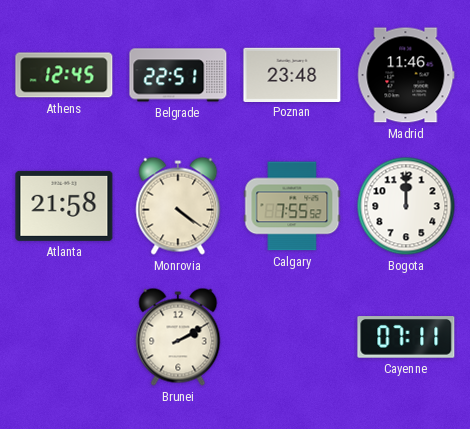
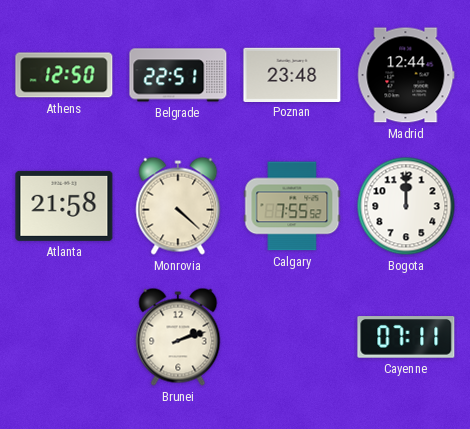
Athens: 12:45 -> 12:50 (64, 75)
Madrid: 11:46 -> 12:44 (406, 75)
Monrovia: 4:21 -> 4:22 (178, 206)
Brunei: 2:10 -> 2:12 (178, 337)
